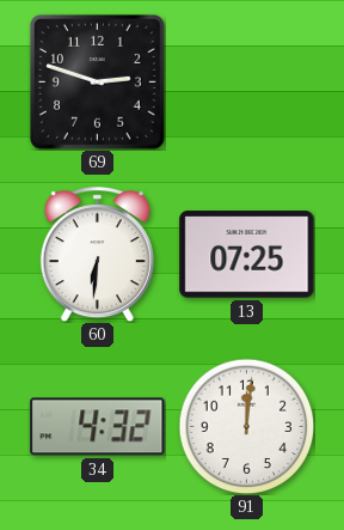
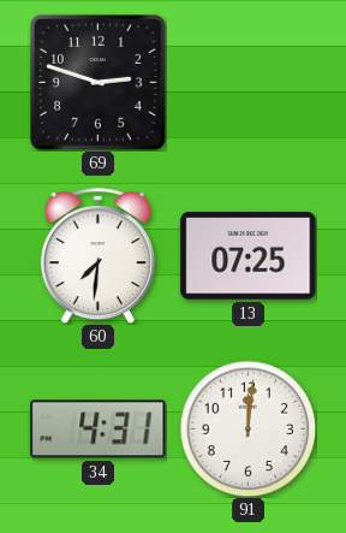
60: 6:31 -> 7:31 (97, 256)
34: 4:32 -> 4:31 (99, 430)
